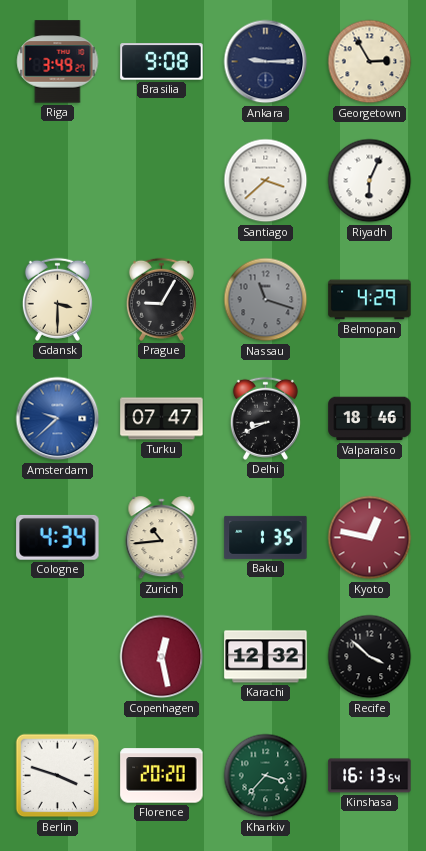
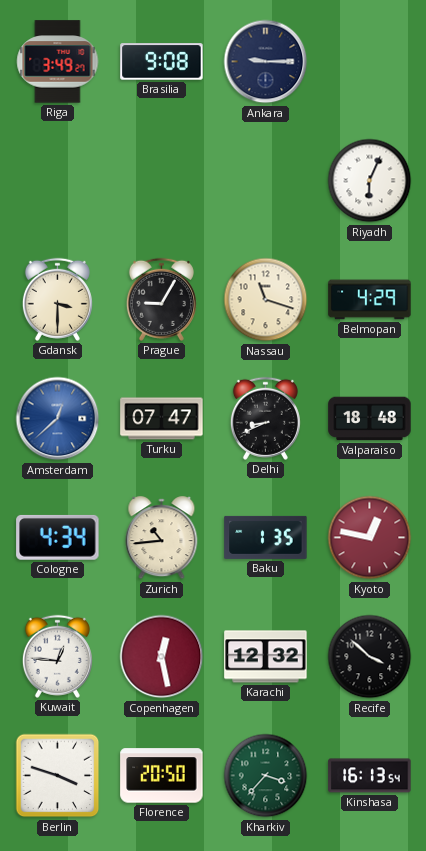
Georgetown: 2:55 -> none (370, 62)
Santiago: 3:38 -> none (266, 181)
Nassau dial: grey -> cream (266, 300)
Amsterdam: 9:38 -> 12:38 (58, 419)
Valparaiso: 18:46 -> 18:48 (370, 419)
Kuwait: none -> 12:46 (57, 656)
Florence: 20:20 -> 20:50 (162, 776)
